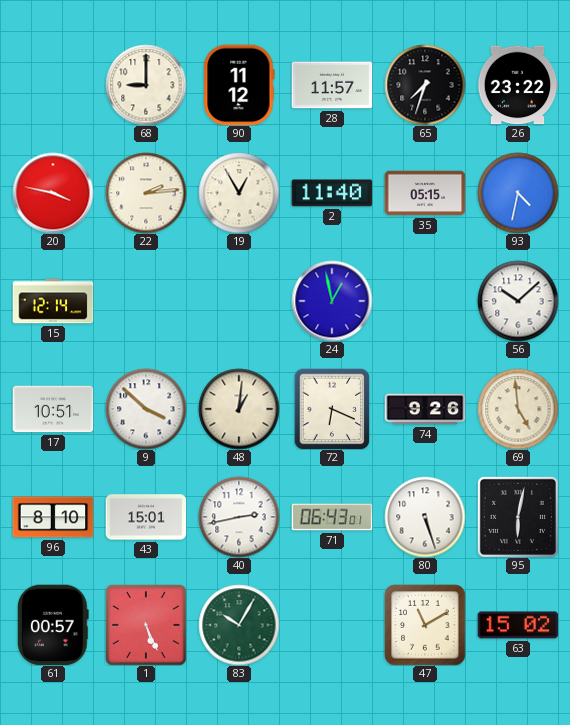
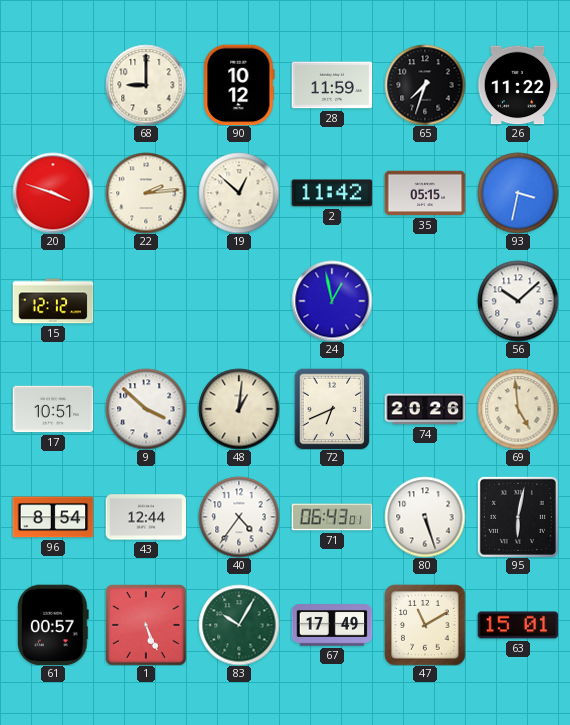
90: 11:12 -> 10:12 (239, 85)
28: 11:57 -> 11:59 (332, 85)
26: 23:22 -> 11:22 (518, 85)
20: 3:47 -> 3:48 (53, 193)
19: 12:55 -> 12:52 (239, 193)
2: 11:40 -> 11:42 (332, 193)
93: 4:32 -> 3:32 (518, 193)
15: 12:14 -> 12:12 (53, 301)
72: 6:19 -> 6:41 (332, 409)
74: 9:26 -> 20:26 (425, 409)
96: 8:10 -> 8:54 (53, 517)
43: 15:01 -> 12:44 (146, 517)
40: 2:43 -> 4:36 (239, 517)
67: none -> 17:49 (332, 625)
63: 15:02 -> 15:01 (518, 625)
